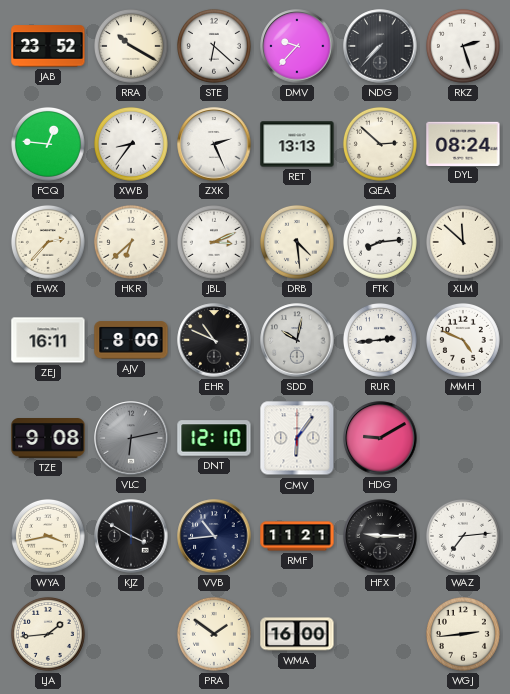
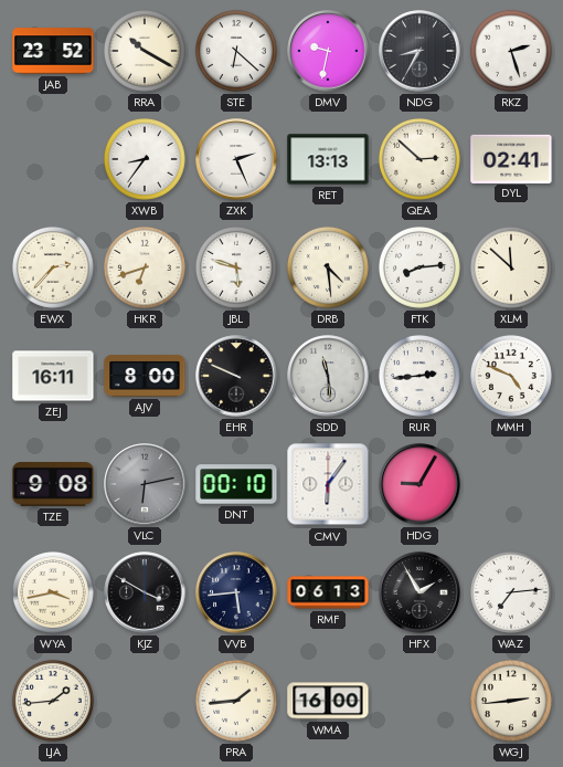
DMV: 9:37 -> 9:32 (328, 51)
NDG: 7:37 -> 8:35 (419, 51)
FCQ: 12:46 -> none (48, 144)
DYL: 08:24 -> 02:41 (511, 158)
HKR: 6:38 -> 6:42 (145, 267)
JBL: 3:11 -> 5:48 (236, 267)
EHR: 10:49 -> 9:49 (236, 376)
SDD: 10:02 -> 11:29 (328, 376)
DNT: 12:10 -> 00:10 (236, 484)
HDG: 9:10 -> 9:05 (419, 484)
VVB: 10:44 -> 5:44 (236, 592)
RMF: 11:21 -> 06:13 (328, 592)
HFX: 9:15 -> 1:55 (419, 592)
PRA: 1:51 -> 1:44 (236, 701)
